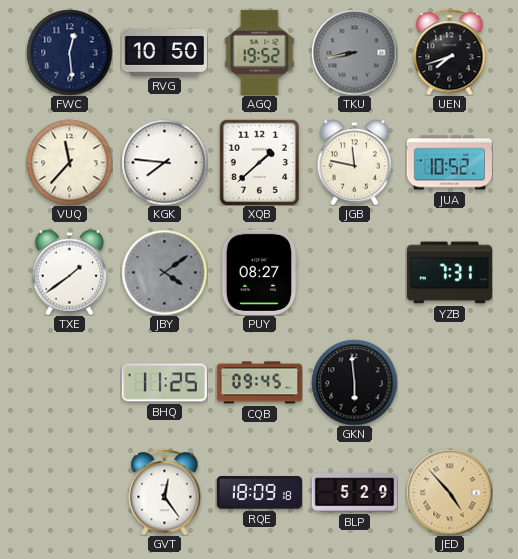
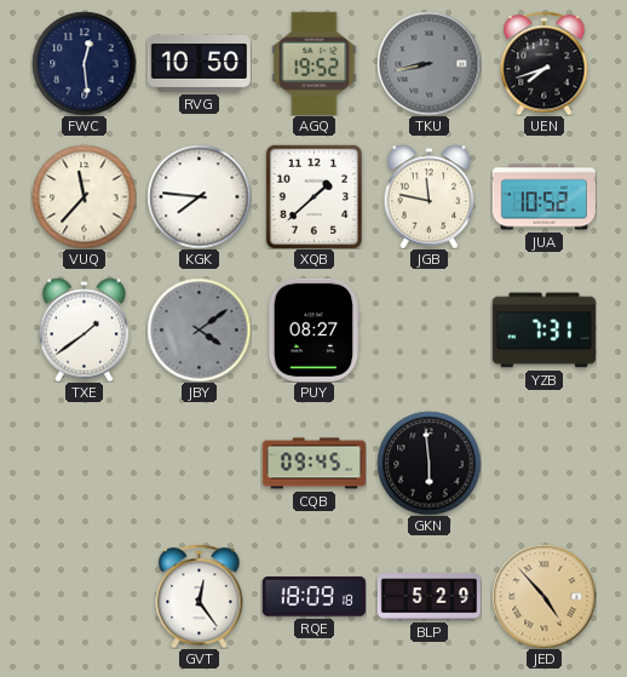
BHQ: 11:25 -> none (164, 383)
